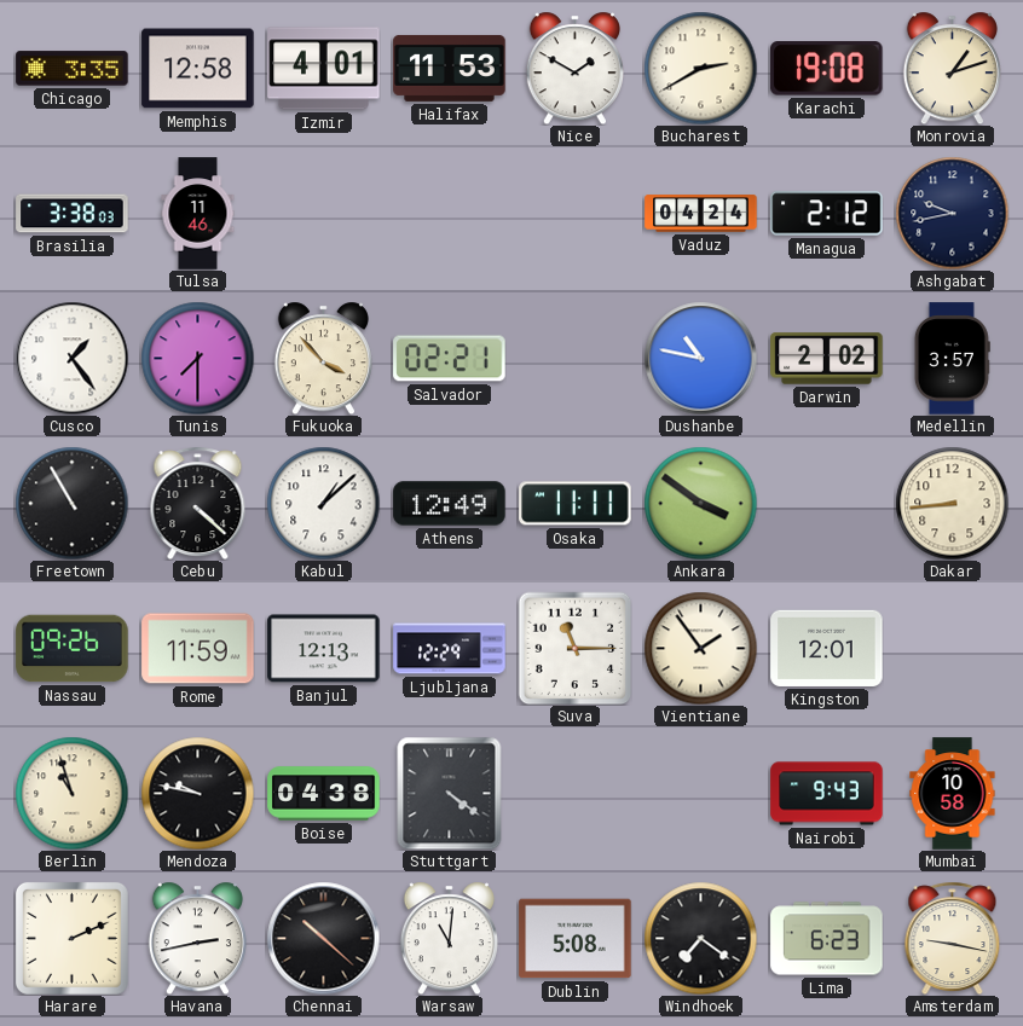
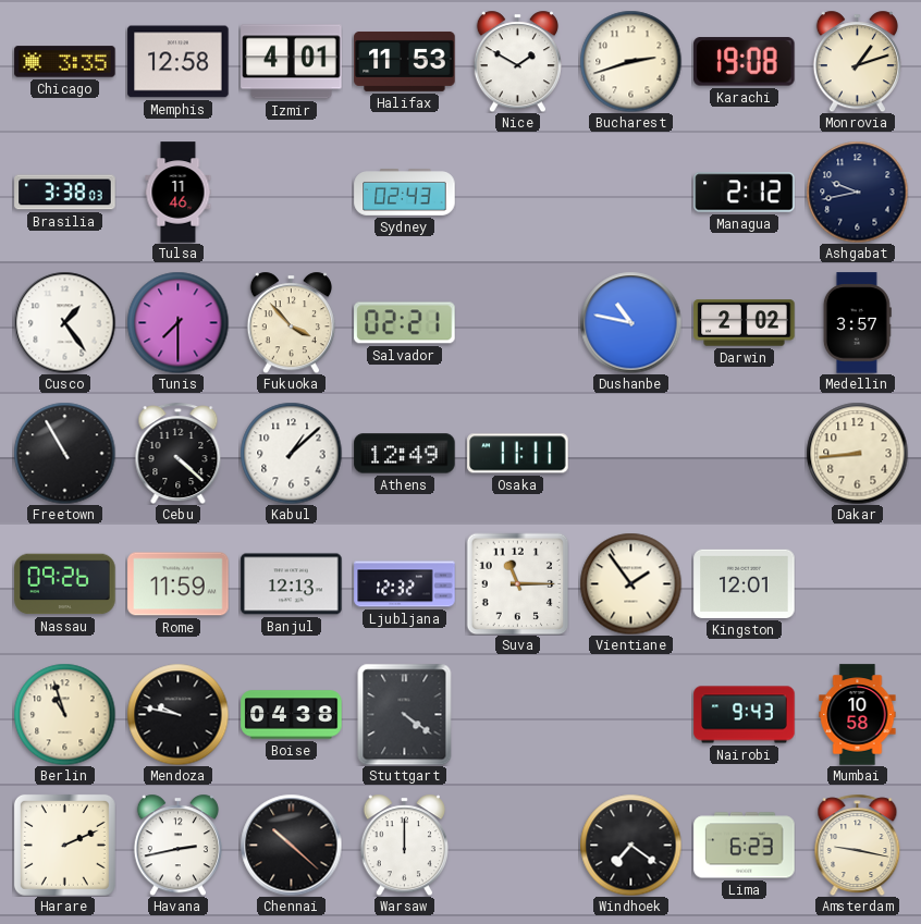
Bucharest: 2:40 -> 2:42 (630, 61)
Sydney: none -> 02:43 (405, 193)
Vaduz: 04:24 -> none (701, 214)
Ankara: 3:51 -> none (700, 503)
Ljubljana: 12:29 -> 12:32 (405, 584)
Warsaw: 11:01 -> 12:00 (404, 845)
Dublin: 5:08 -> none (576, 939)
